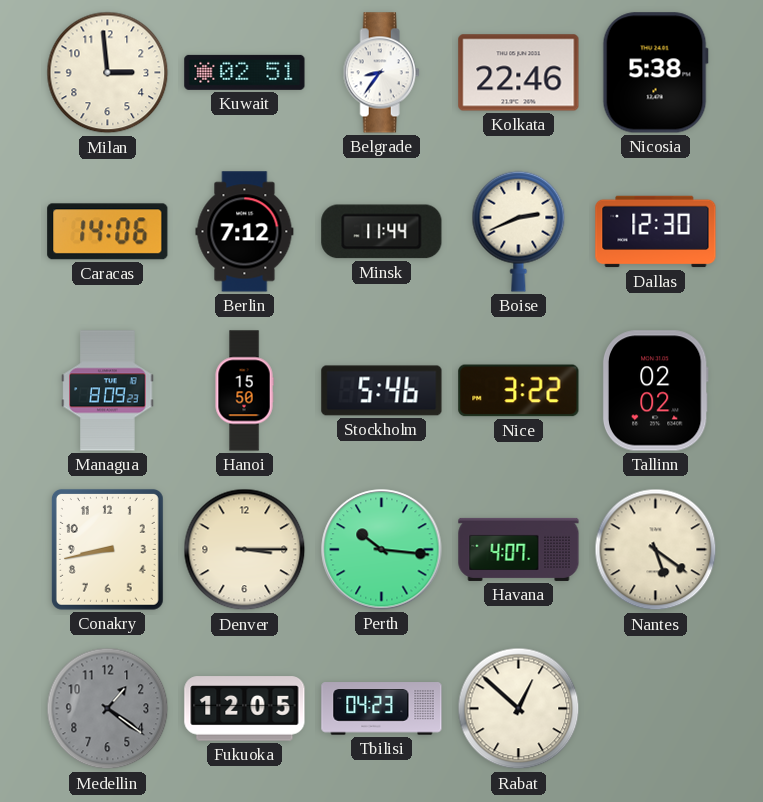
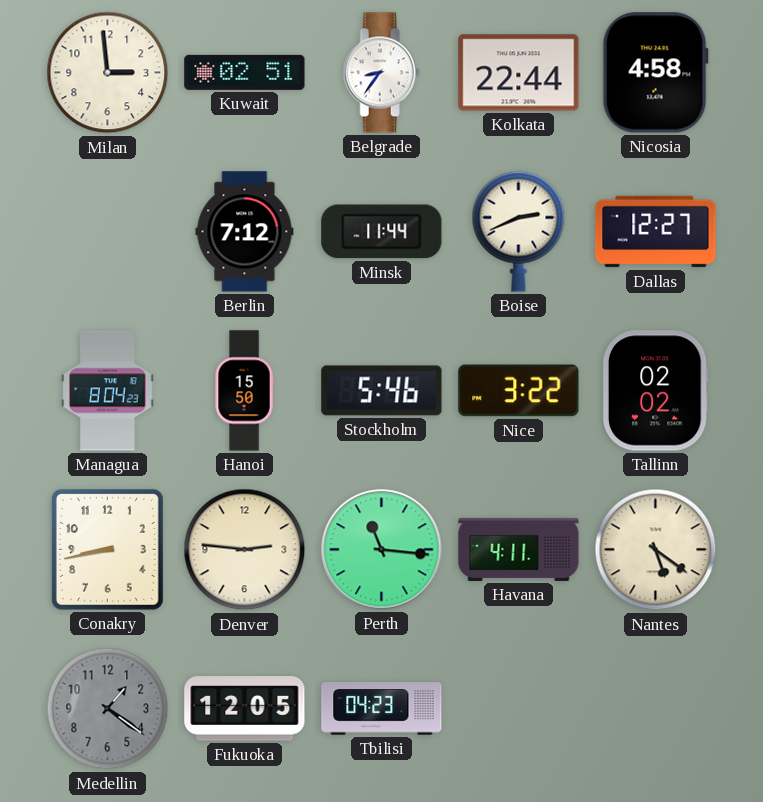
Kolkata: 22:46 -> 22:44 (519, 73)
Nicosia: 5:38 -> 4:58 (655, 73)
Caracas: 14:06 -> none (108, 232)
Dallas: 12:30 -> 12:27 (656, 232)
Managua: 8:09 -> 8:04 (108, 391)
Denver: 3:15 -> 2:46 (245, 550)
Perth: 10:16 -> 11:16 (382, 550)
Havana: 4:07 -> 4:11 (519, 549)
Rabat: 12:52 -> none (519, 709)
